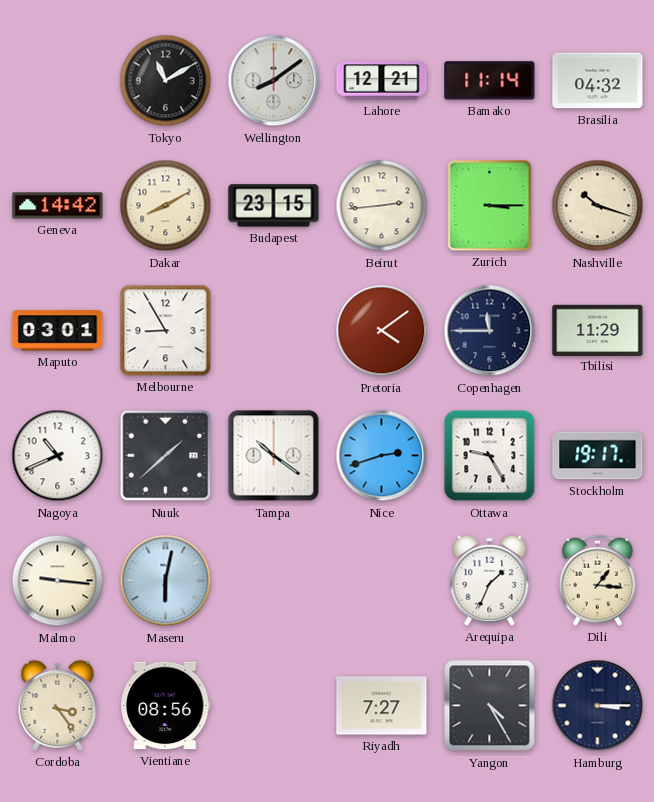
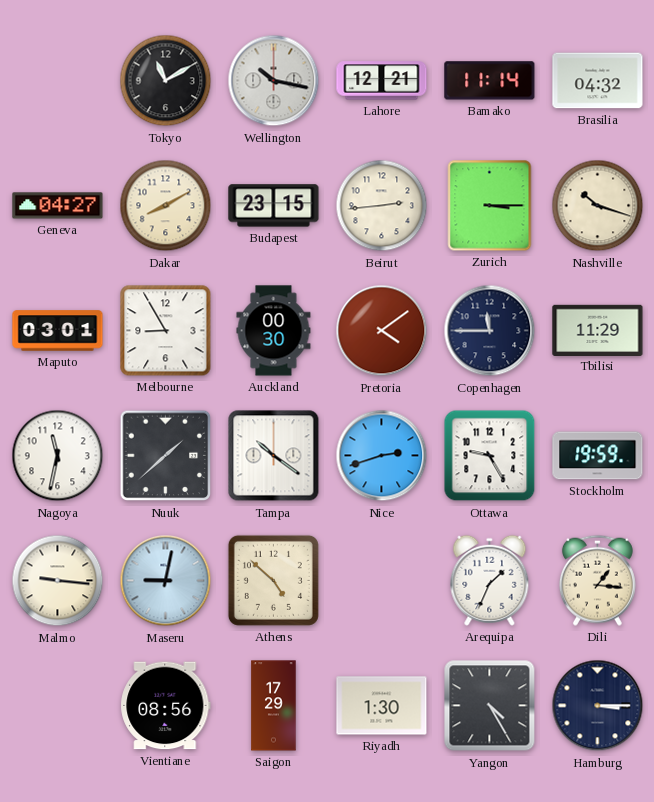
Wellington: 8:09 -> 10:17 (274, 81)
Geneva: 14:42 -> 04:27 (58, 206)
Auckland: none -> 00:30 (274, 331)
Nagoya: 10:41 -> 11:32 (58, 456)
Stockholm: 19:17 -> 19:59 (598, 456)
Maseru: 6:02 -> 9:02 (166, 581)
Athens: none -> 4:52 (273, 580)
Cordoba: 3:24 -> none (58, 705)
Saigon: none -> 17:29 (274, 706)
Riyadh: 7:27 -> 1:30 (382, 706)
